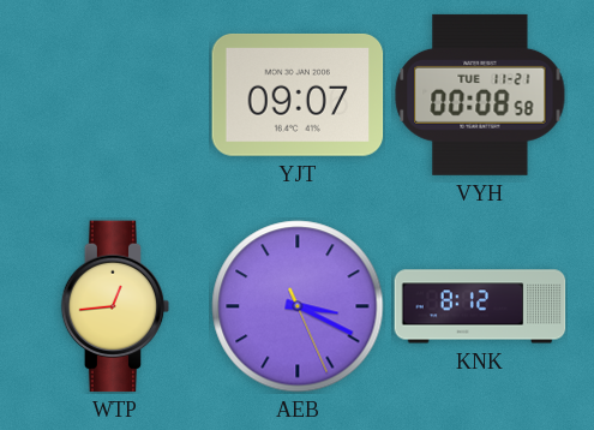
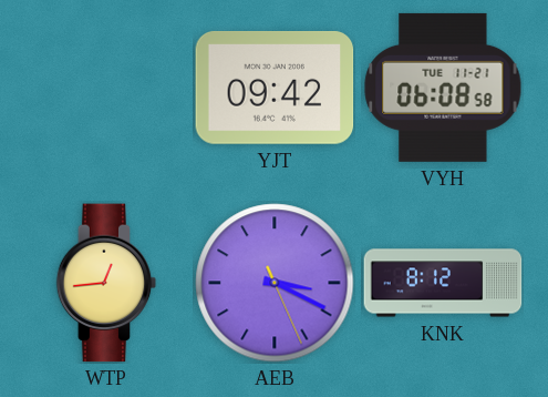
YJT: 09:07 -> 09:42 (275, 88)
VYH: 00:08 -> 06:08 (443, 88)
